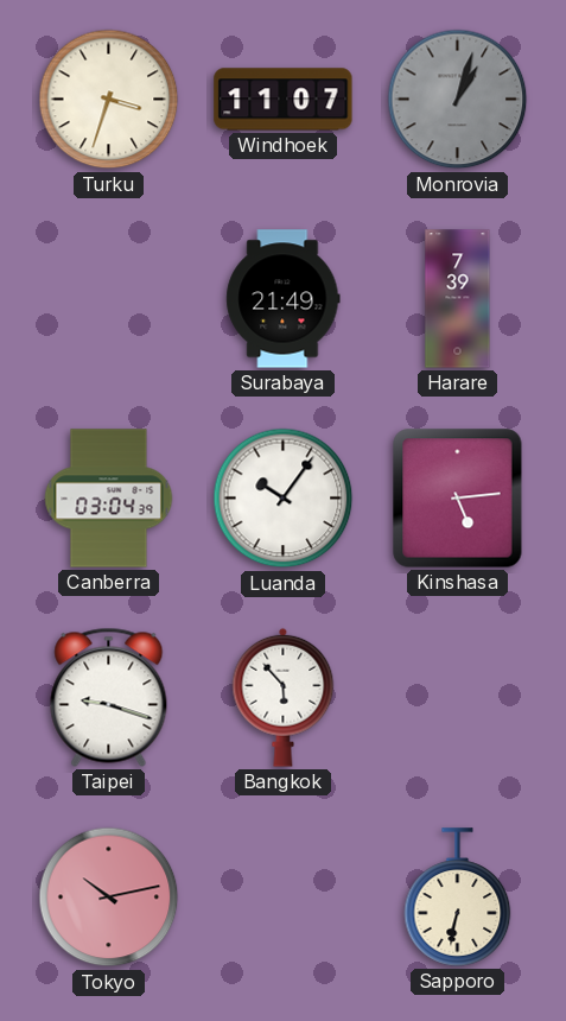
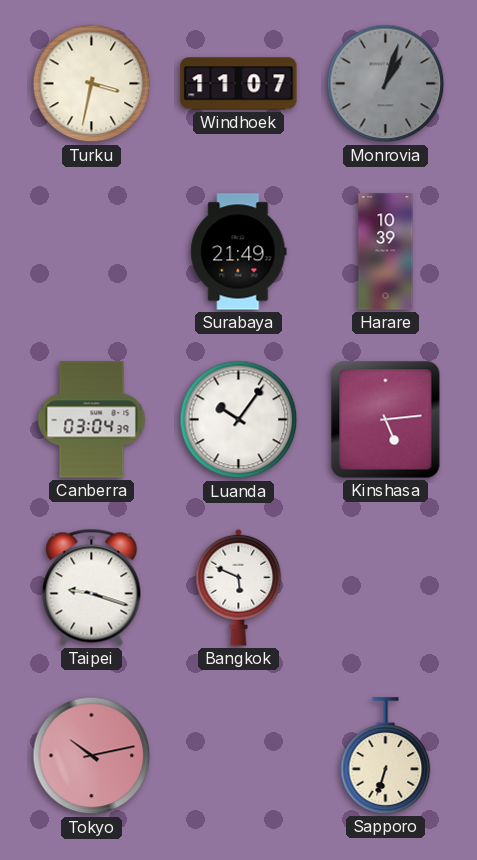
Turku: 3:33 -> 3:32 (92, 84)
Harare: 7:39 -> 10:39 (386, 252)
Bangkok: 5:53 -> 5:49 (239, 587)
Sapporo: 6:32 -> 6:33 (386, 756)
